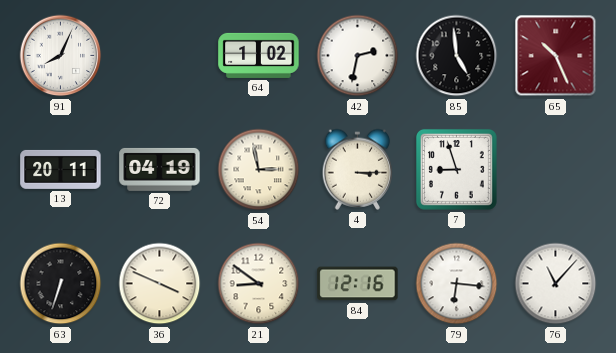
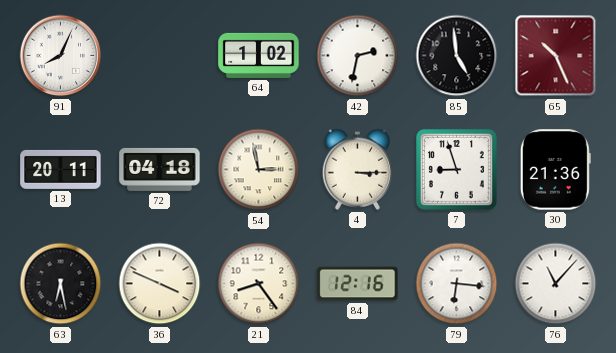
72: 04:19 -> 04:18 (160, 169)
30: none -> 21:36 (555, 170)
63: 6:33 -> 6:28 (61, 284)
21: 8:51 -> 8:24 (259, 284)
